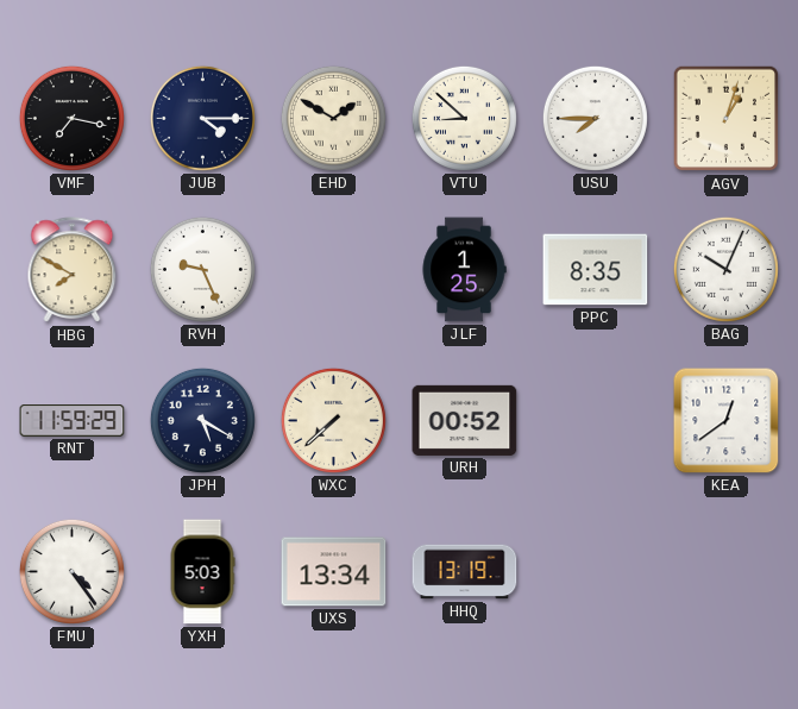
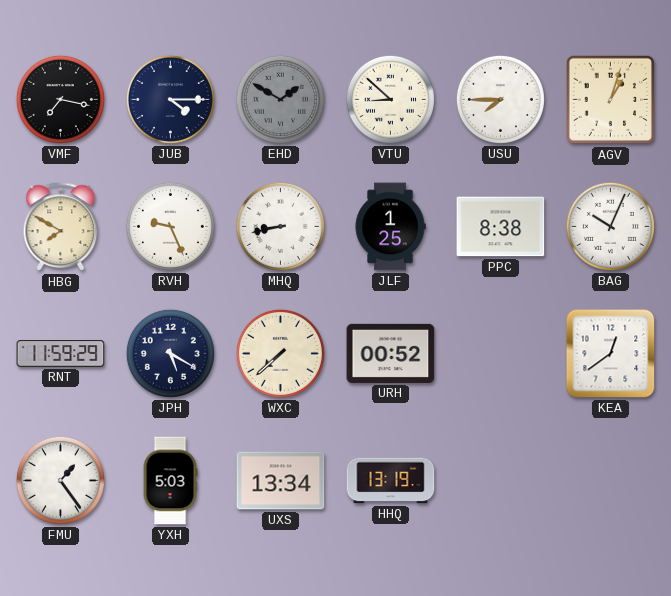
EHD dial: cream -> grey (280, 99)
MHQ: none -> 8:43 (280, 226)
PPC: 8:35 -> 8:38 (501, 227)
FMU: 4:24 -> 1:24 (60, 480)
